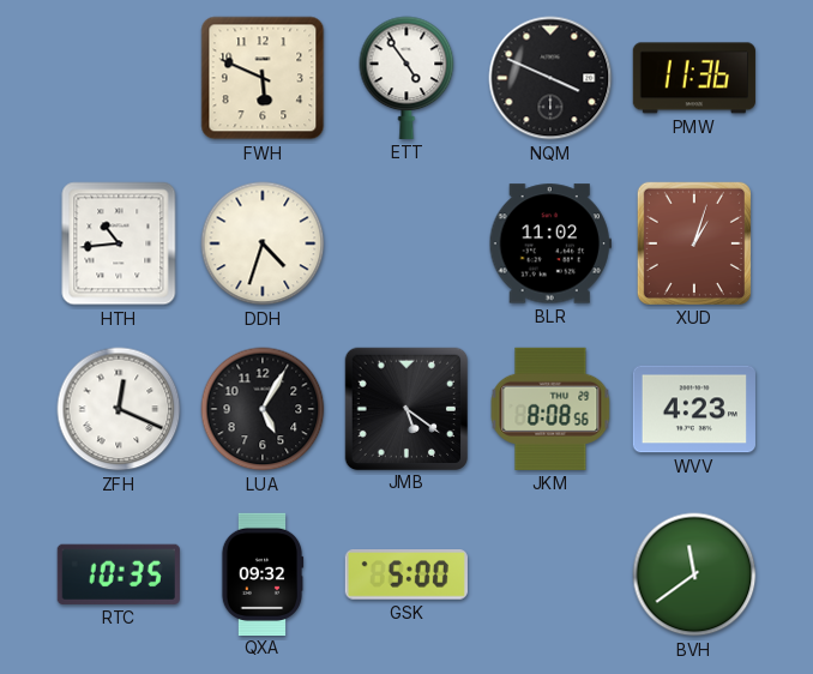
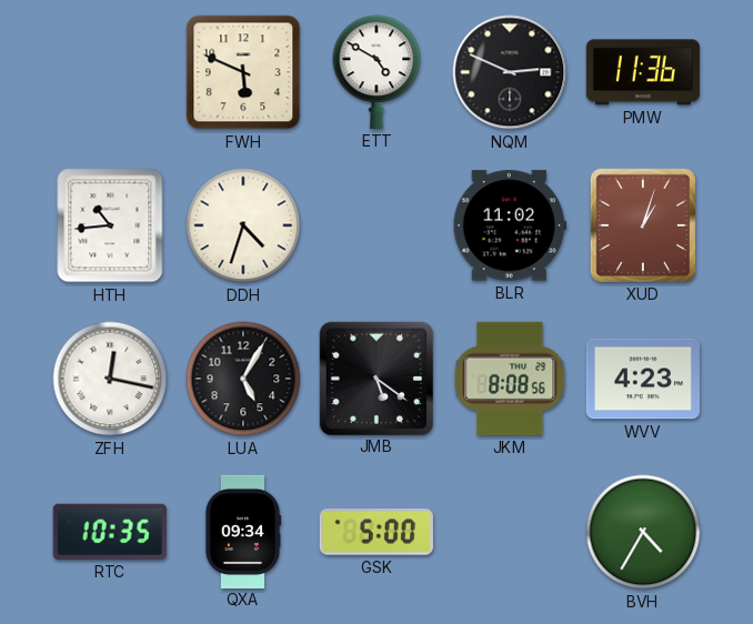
ETT: 4:54 -> 4:50 (376, 72)
NQM: 3:49 -> 2:49 (510, 72)
ZFH: 12:19 -> 12:17 (110, 379)
QXA: 09:32 -> 09:34 (243, 531)
BVH: 11:39 -> 4:35 (643, 532)
